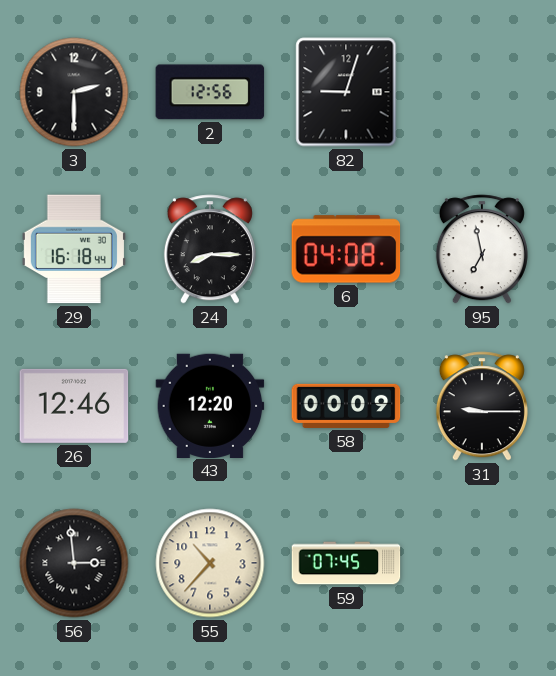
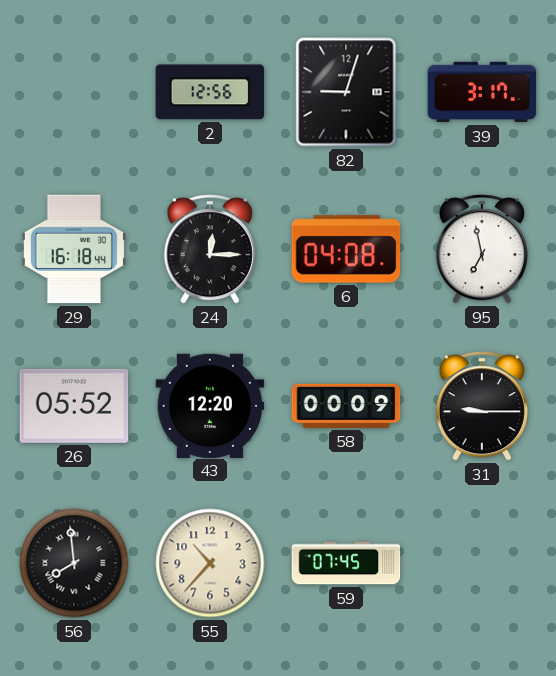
3: 2:30 -> none (74, 92)
39: none -> 3:17 (482, 92)
24: 8:15 -> 12:15 (210, 249)
26: 12:46 -> 05:52 (74, 406)
56: 2:59 -> 7:59 (74, 563)
